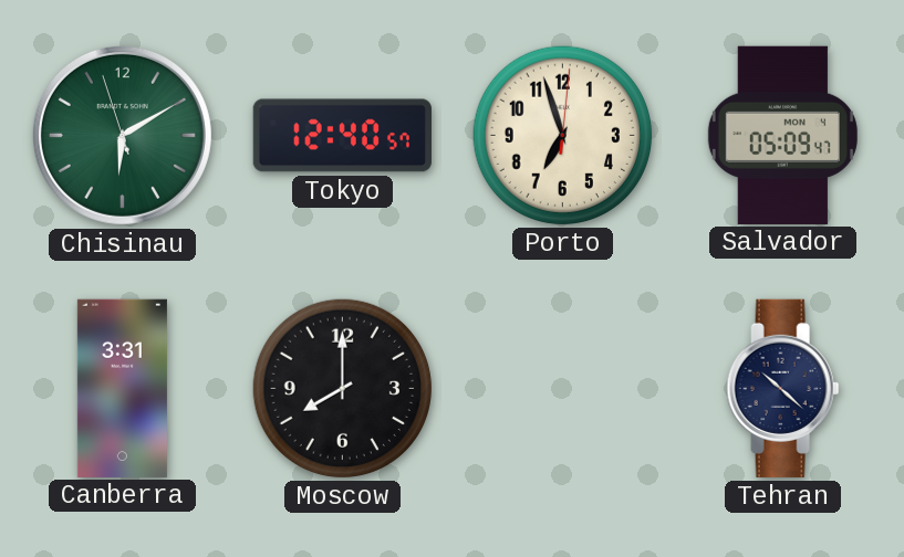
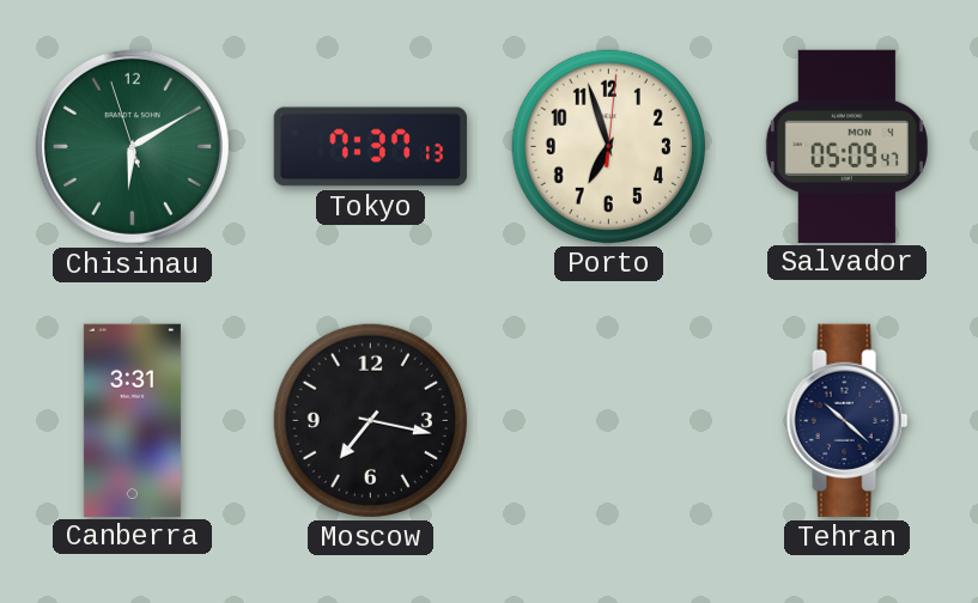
Tokyo: 12:40 -> 7:37 (370, 147)
Moscow: 8:00 -> 7:17 (370, 420)
